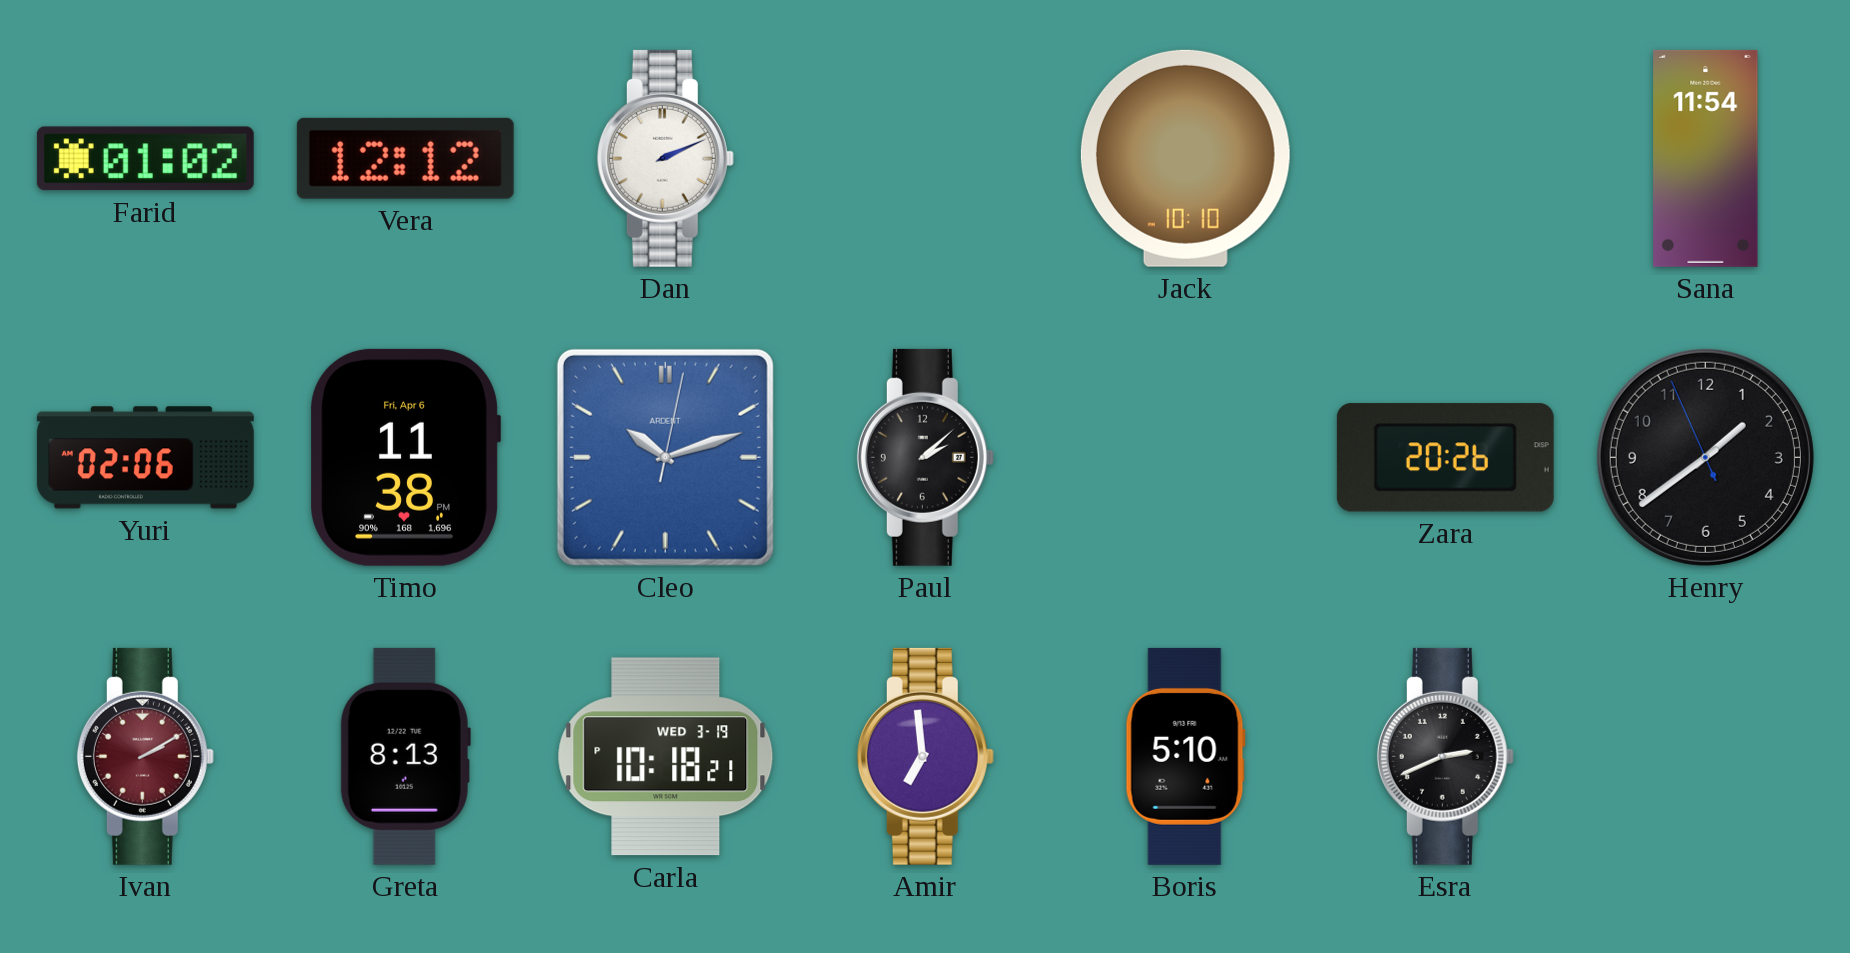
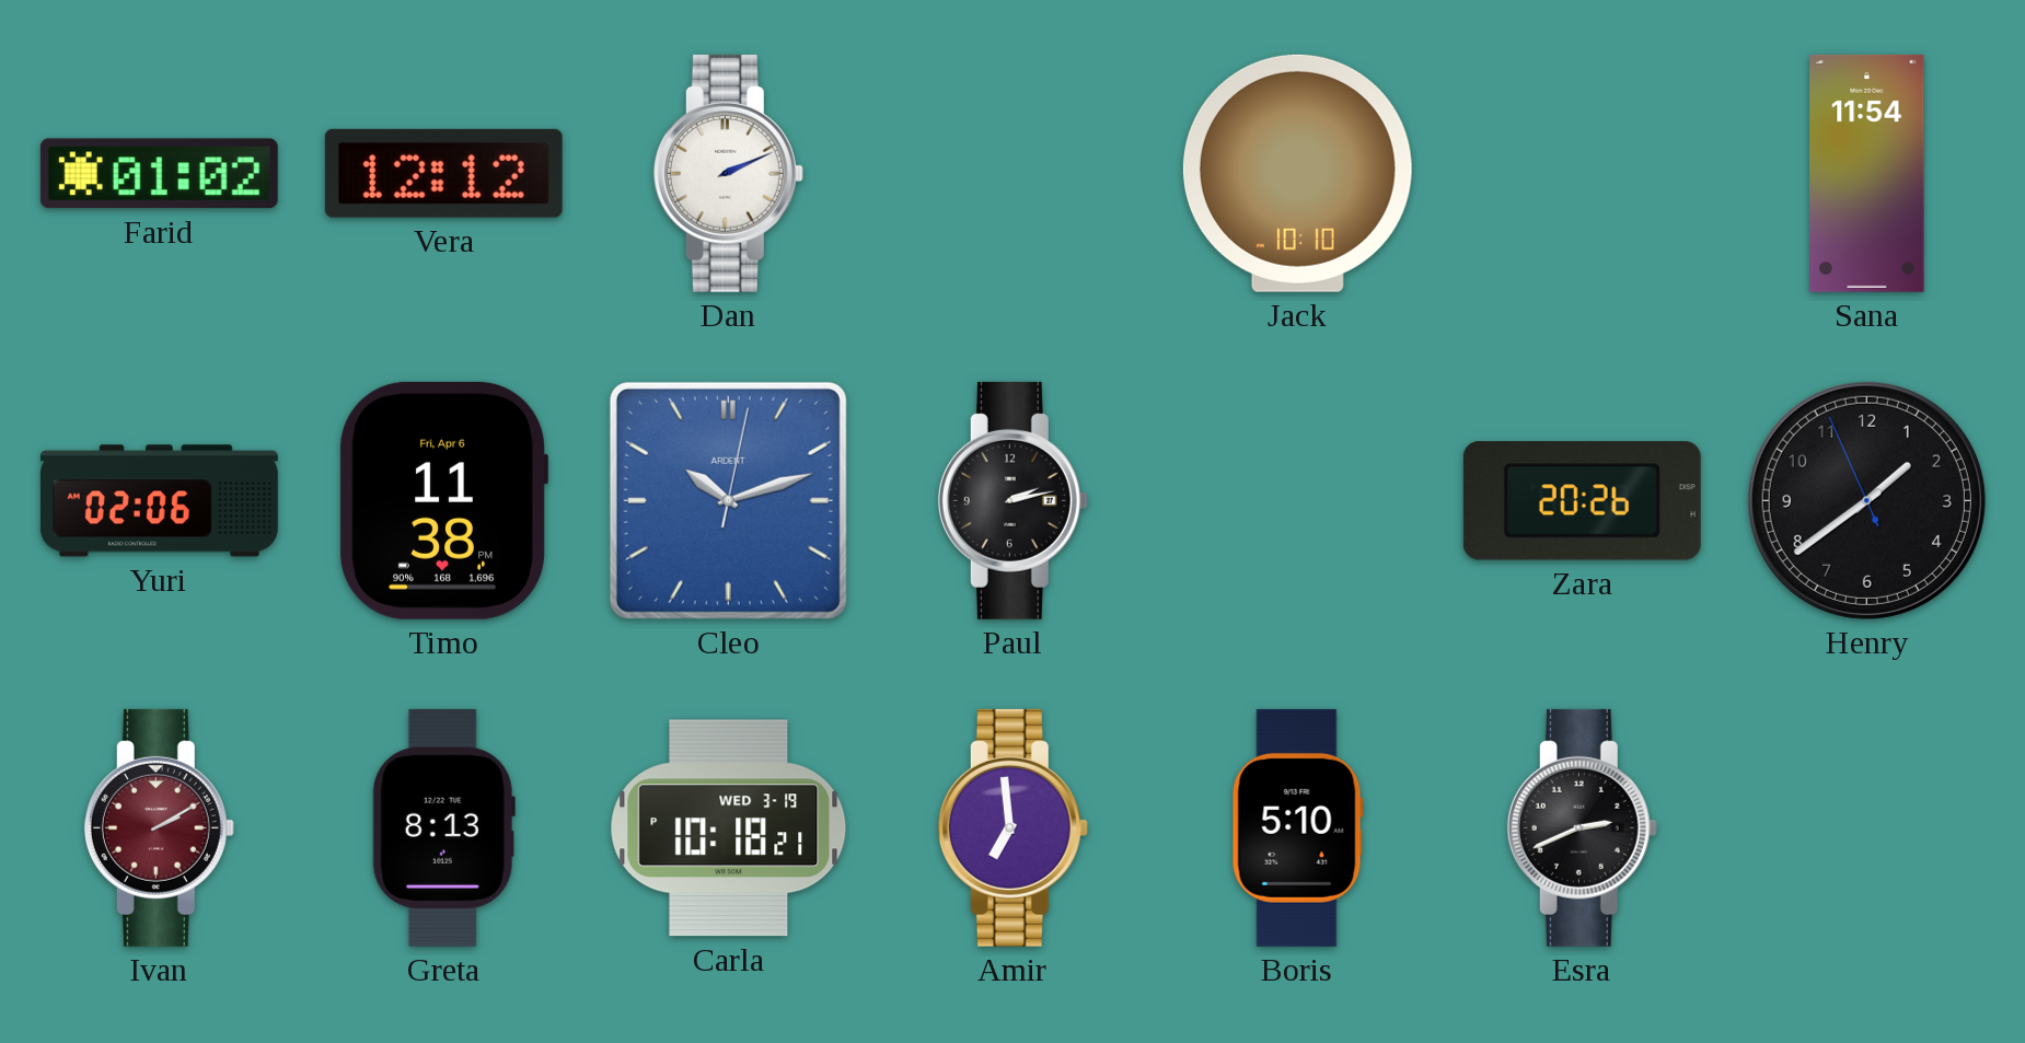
Paul: 2:08 -> 2:13 (1012, 500)
